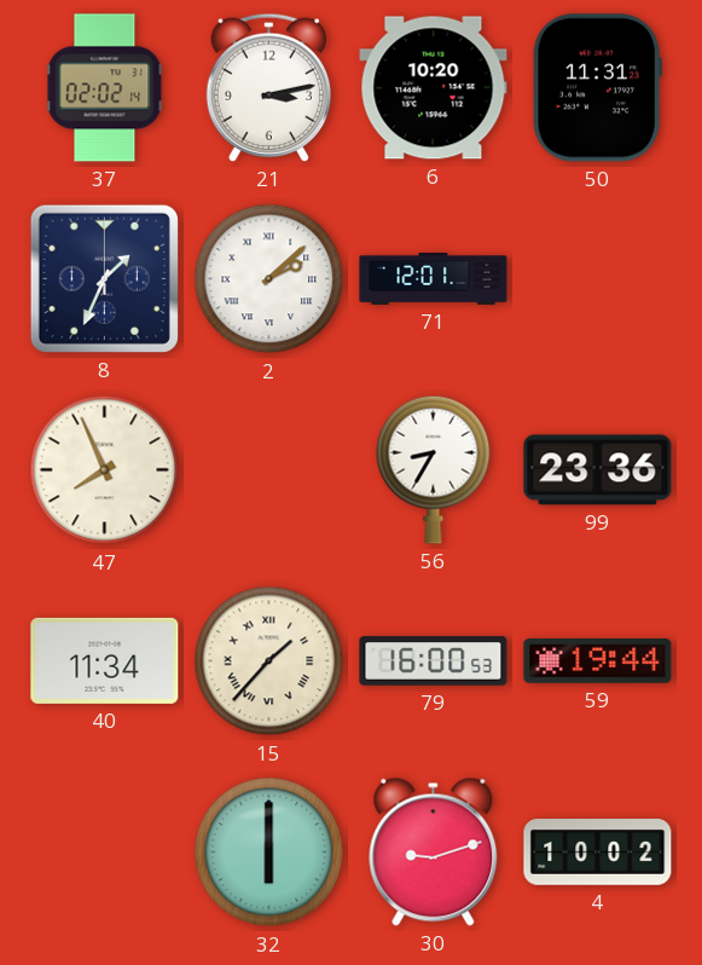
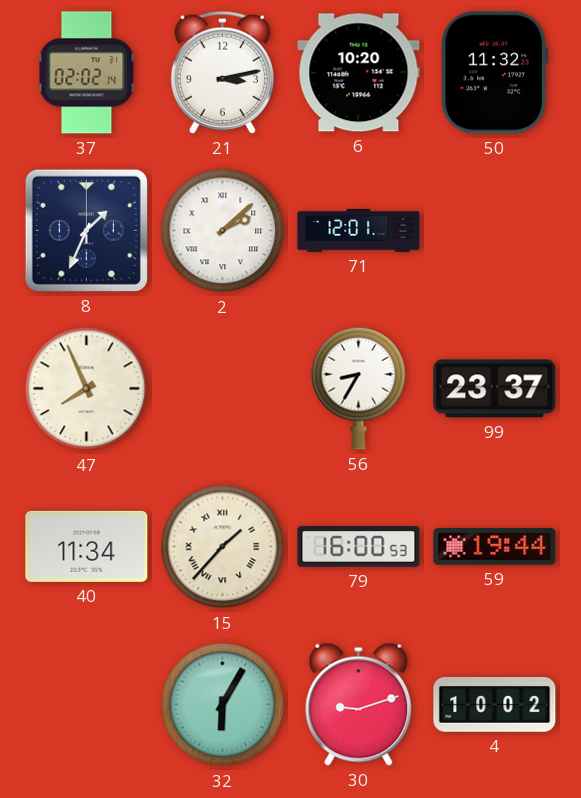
50: 11:31 -> 11:32 (494, 73)
99: 23:36 -> 23:37 (495, 389)
32: 6:00 -> 6:05 (223, 705)
